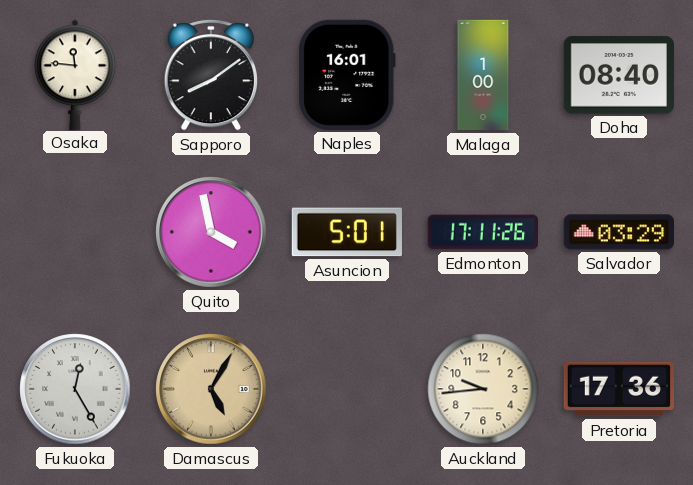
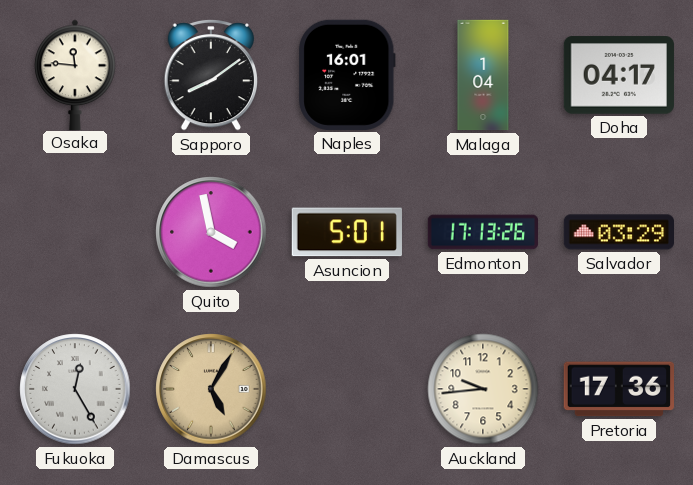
Malaga: 1:00 -> 1:04 (483, 75)
Doha: 08:40 -> 04:17 (619, 75)
Edmonton: 17:11 -> 17:13 (483, 232)
